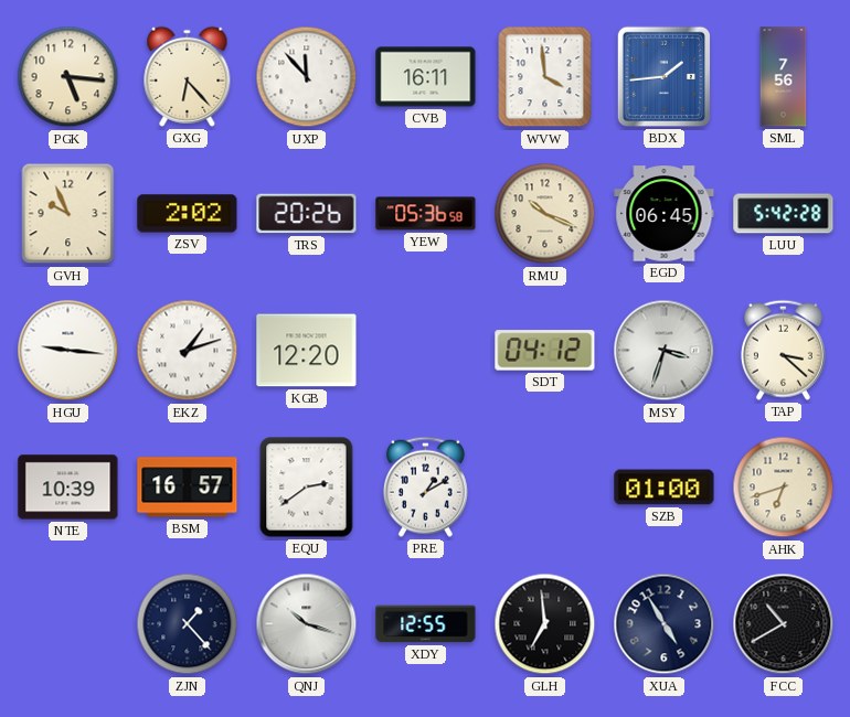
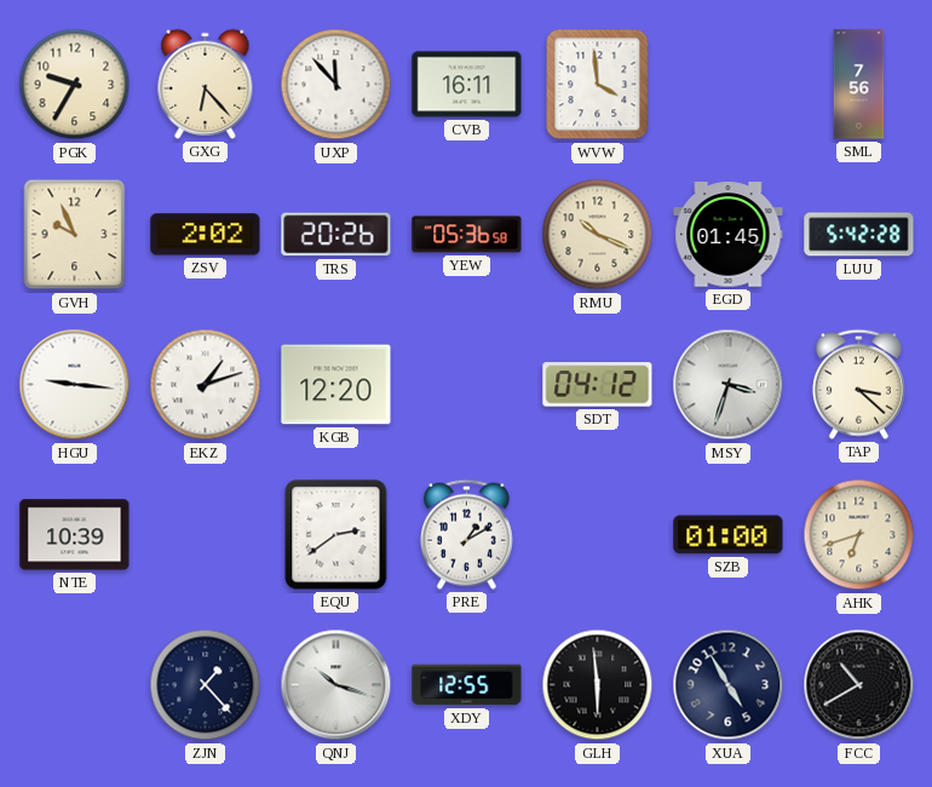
PGK: 5:16 -> 9:35 (75, 85)
BDX: 1:44 -> none (663, 76)
EGD: 06:45 -> 01:45 (729, 235)
BSM: 16:57 -> none (188, 488)
GLH: 6:59 -> 5:59 (598, 685)
